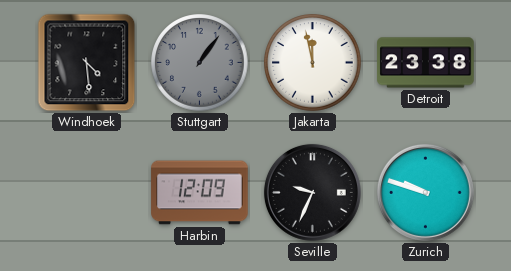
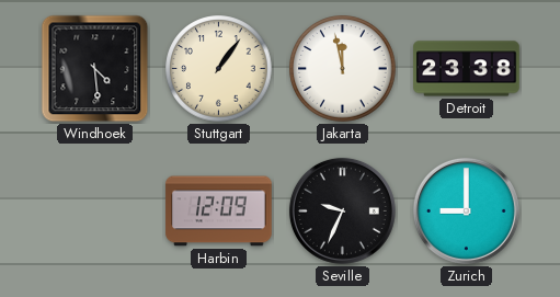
Stuttgart dial: grey -> cream (219, 69)
Zurich: 9:48 -> 9:00 (466, 210)
